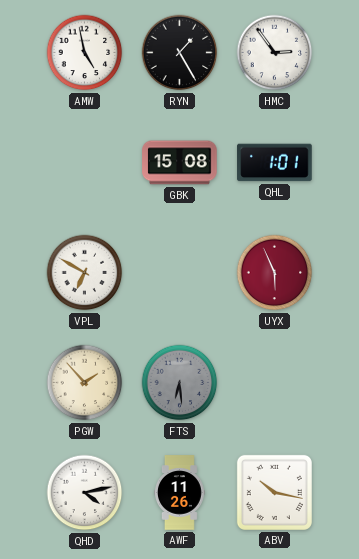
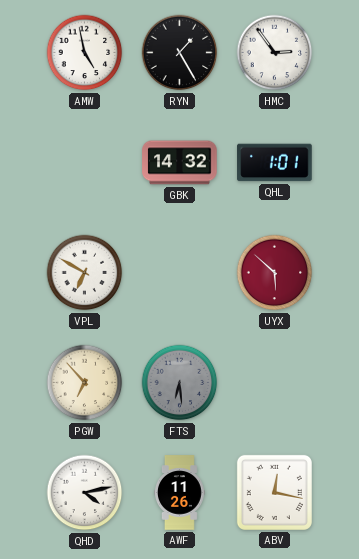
GBK: 15:08 -> 14:32 (180, 163)
UYX: 5:56 -> 5:52 (275, 273)
PGW: 1:53 -> 6:53 (85, 383)
ABV: 10:17 -> 12:17 (274, 492)
